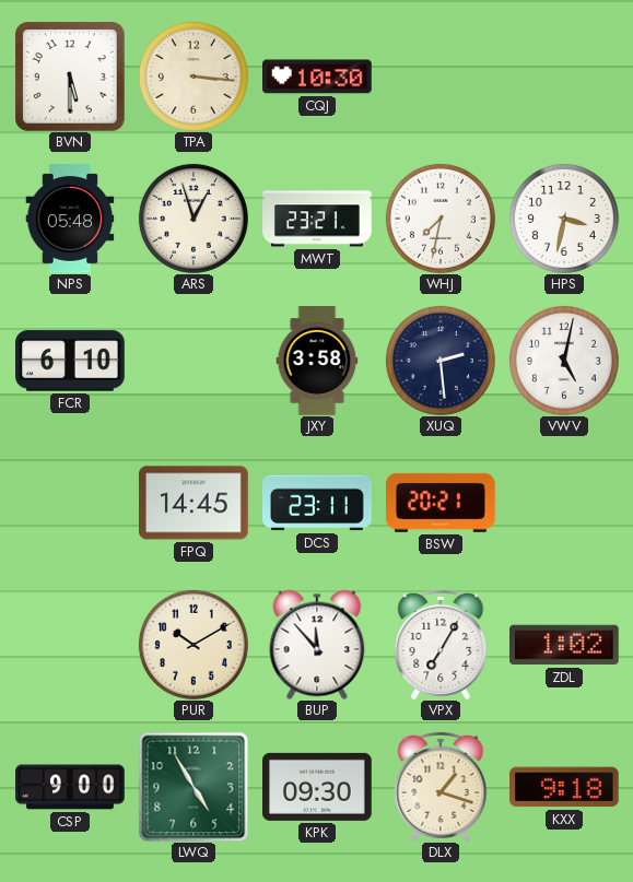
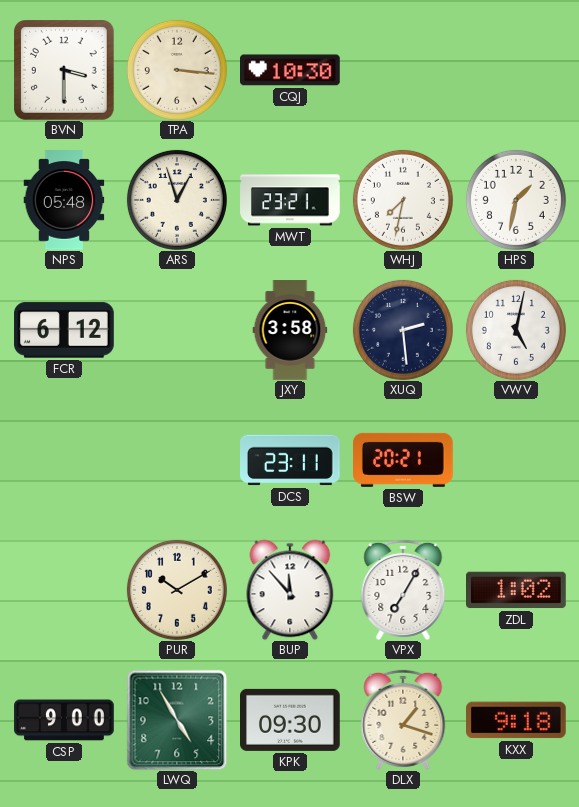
BVN: 5:30 -> 3:30 (64, 70)
HPS: 3:32 -> 1:32 (516, 200)
FCR: 6:10 -> 6:12 (64, 330)
FPQ: 14:45 -> none (195, 503)
